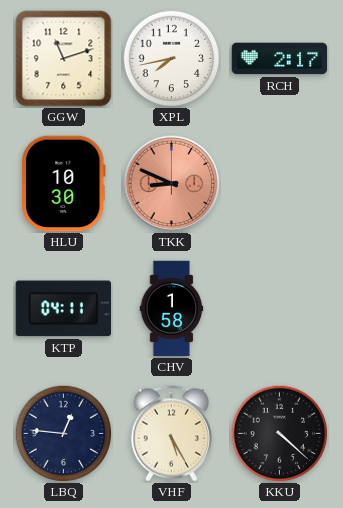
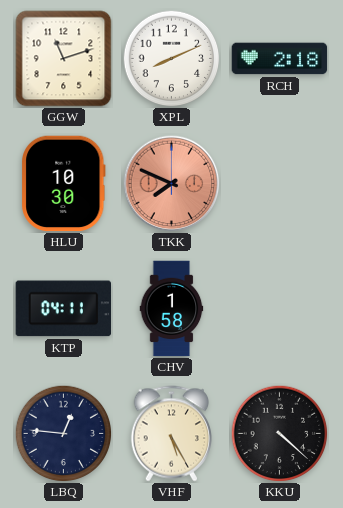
XPL: 7:43 -> 8:11 (171, 58)
RCH: 2:17 -> 2:18 (280, 59)
TKK: 8:49 -> 7:49 (172, 184)
